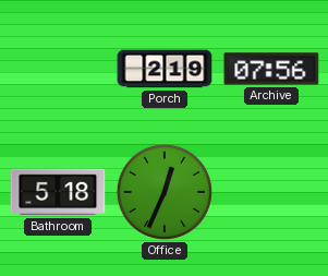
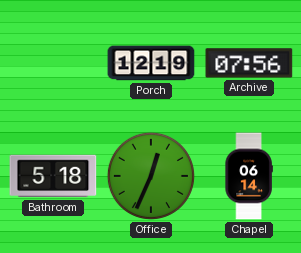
Porch: 2:19 -> 12:19 (151, 63)
Chapel: none -> 06:14 (249, 176)
